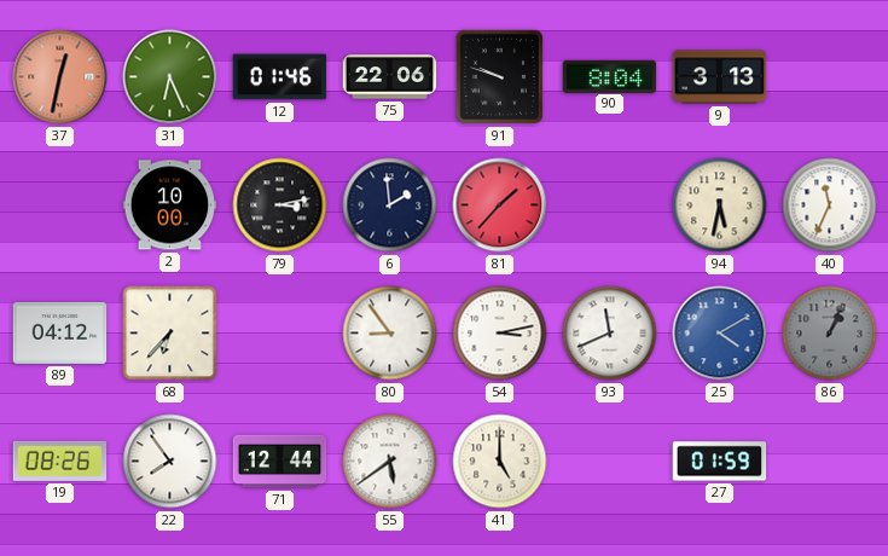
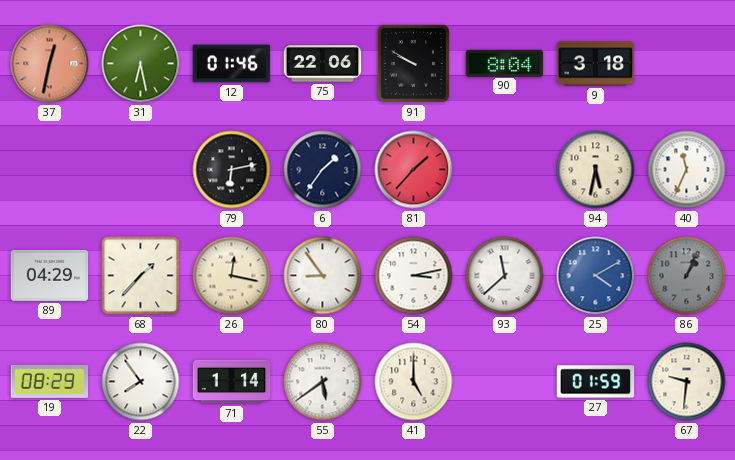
31: 6:26 -> 6:28 (141, 64)
91: 9:48 -> 9:50 (413, 63)
9: 3:13 -> 3:18 (596, 64)
2: 10:00 -> none (170, 205)
79: 3:13 -> 6:13 (232, 170)
6: 1:59 -> 1:36 (323, 170)
89: 04:12 -> 04:29 (50, 275)
68: 6:37 -> 1:37 (141, 276)
26: none -> 12:17 (232, 276)
93: 11:41 -> 11:38 (505, 276)
19: 08:26 -> 08:29 (50, 381)
71: 12:44 -> 1:14 (232, 382)
67: none -> 9:31 (687, 382)
